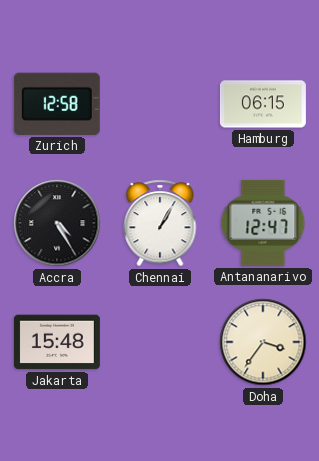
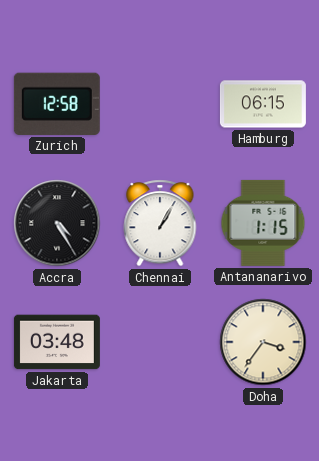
Antananarivo: 12:47 -> 1:15 (263, 223)
Jakarta: 15:48 -> 03:48 (57, 342)
